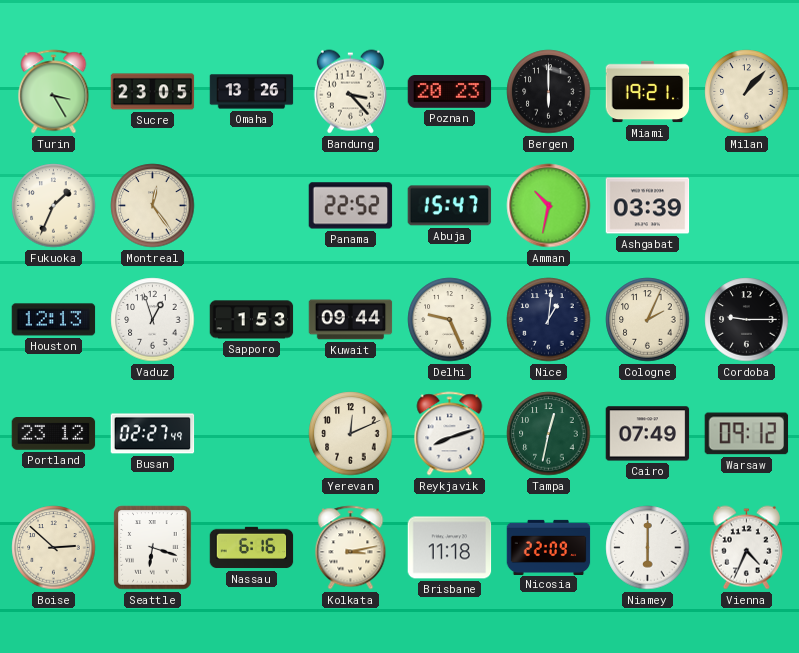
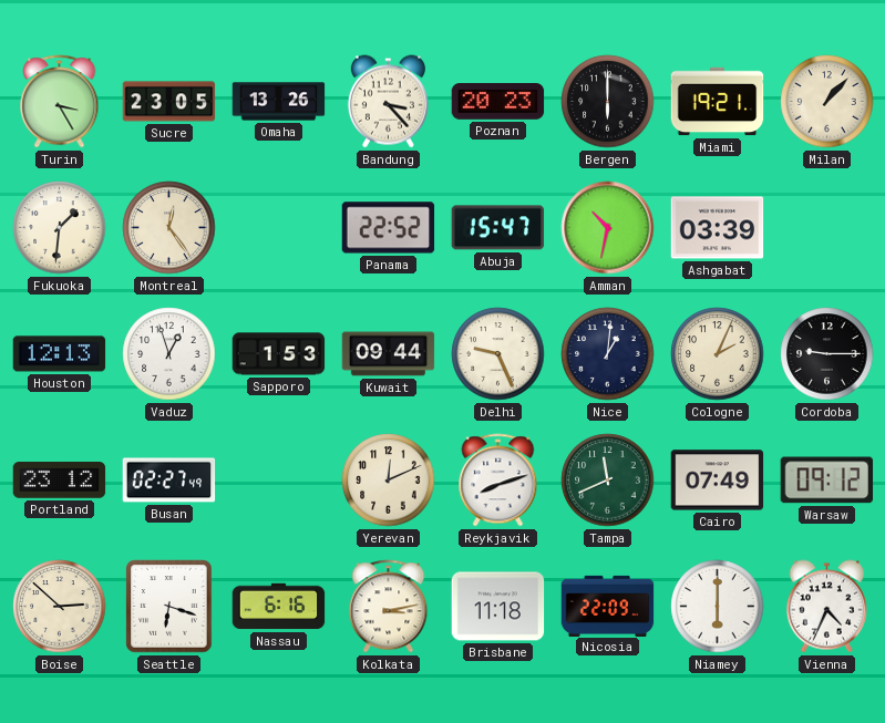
Fukuoka: 1:34 -> 1:31 (60, 228)
Tampa: 12:32 -> 11:41 (608, 481)
